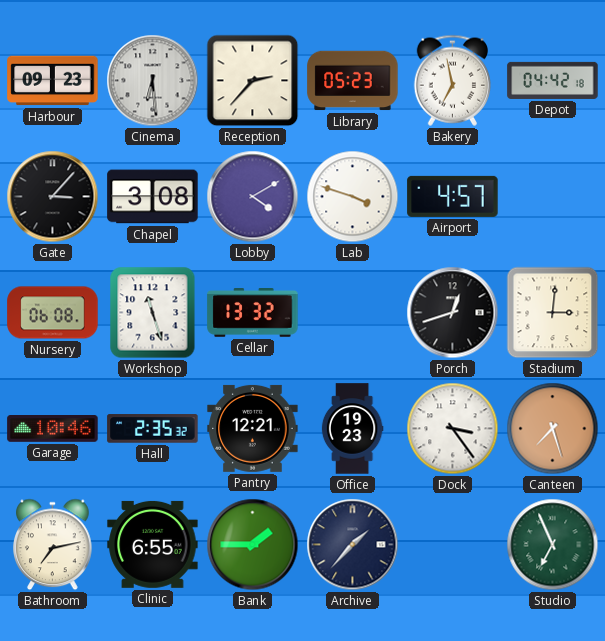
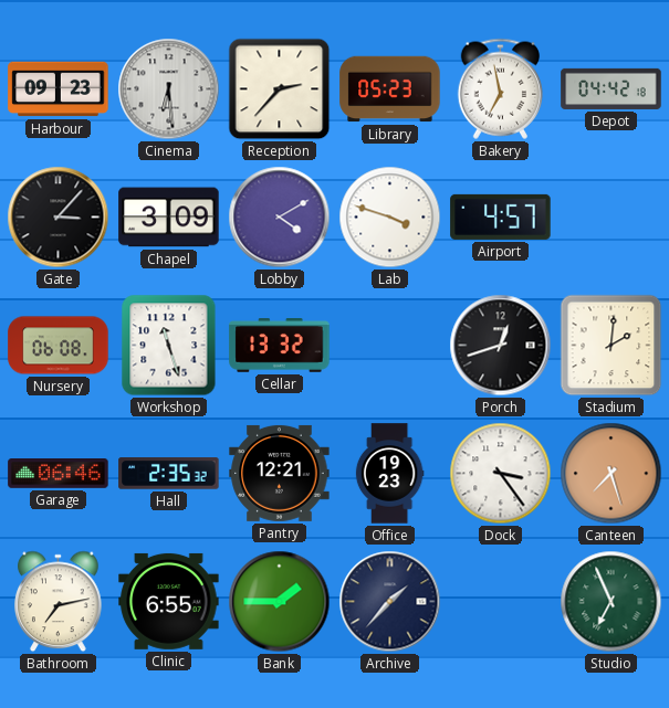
Chapel: 3:08 -> 3:09 (169, 218)
Stadium: 3:01 -> 2:01 (611, 346)
Garage: 10:46 -> 06:46 (59, 474)
